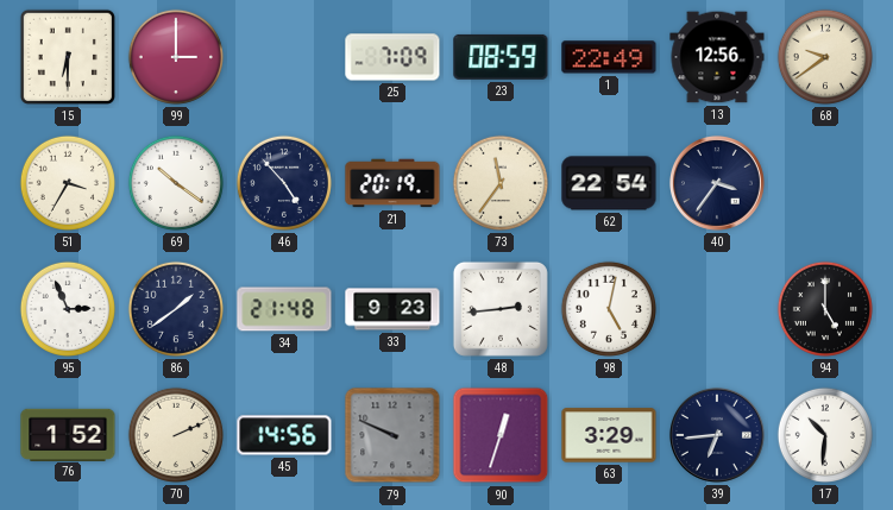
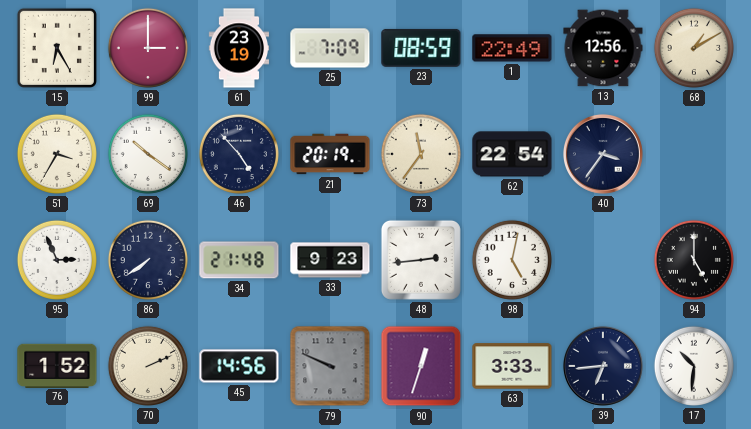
15: 6:30 -> 6:25 (57, 48)
61: none -> 23:19 (239, 48)
68: 9:39 -> 1:10 (694, 48)
86: 1:39 -> 7:39 (148, 260)
63: 3:29 -> 3:33 (512, 366)
